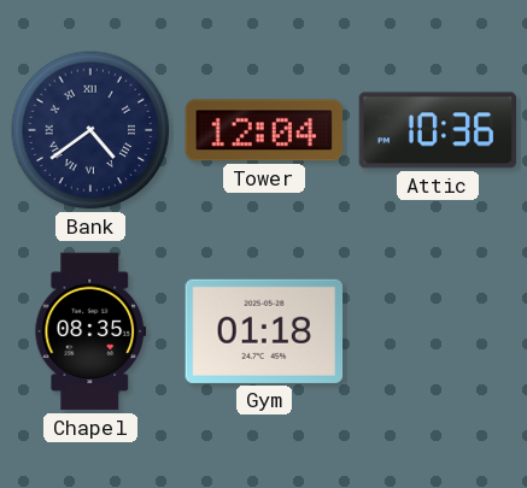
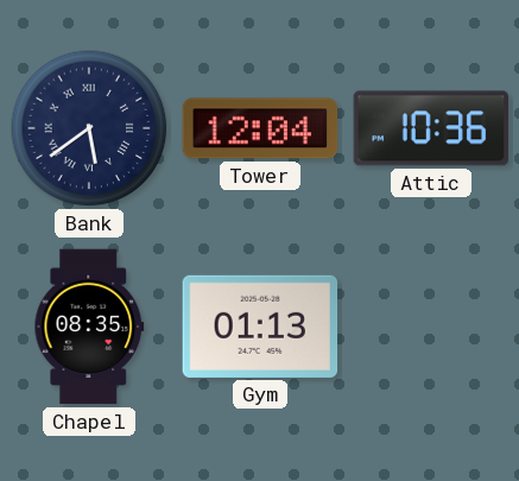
Bank: 4:39 -> 5:39 (89, 128)
Gym: 01:18 -> 01:13 (260, 327)
